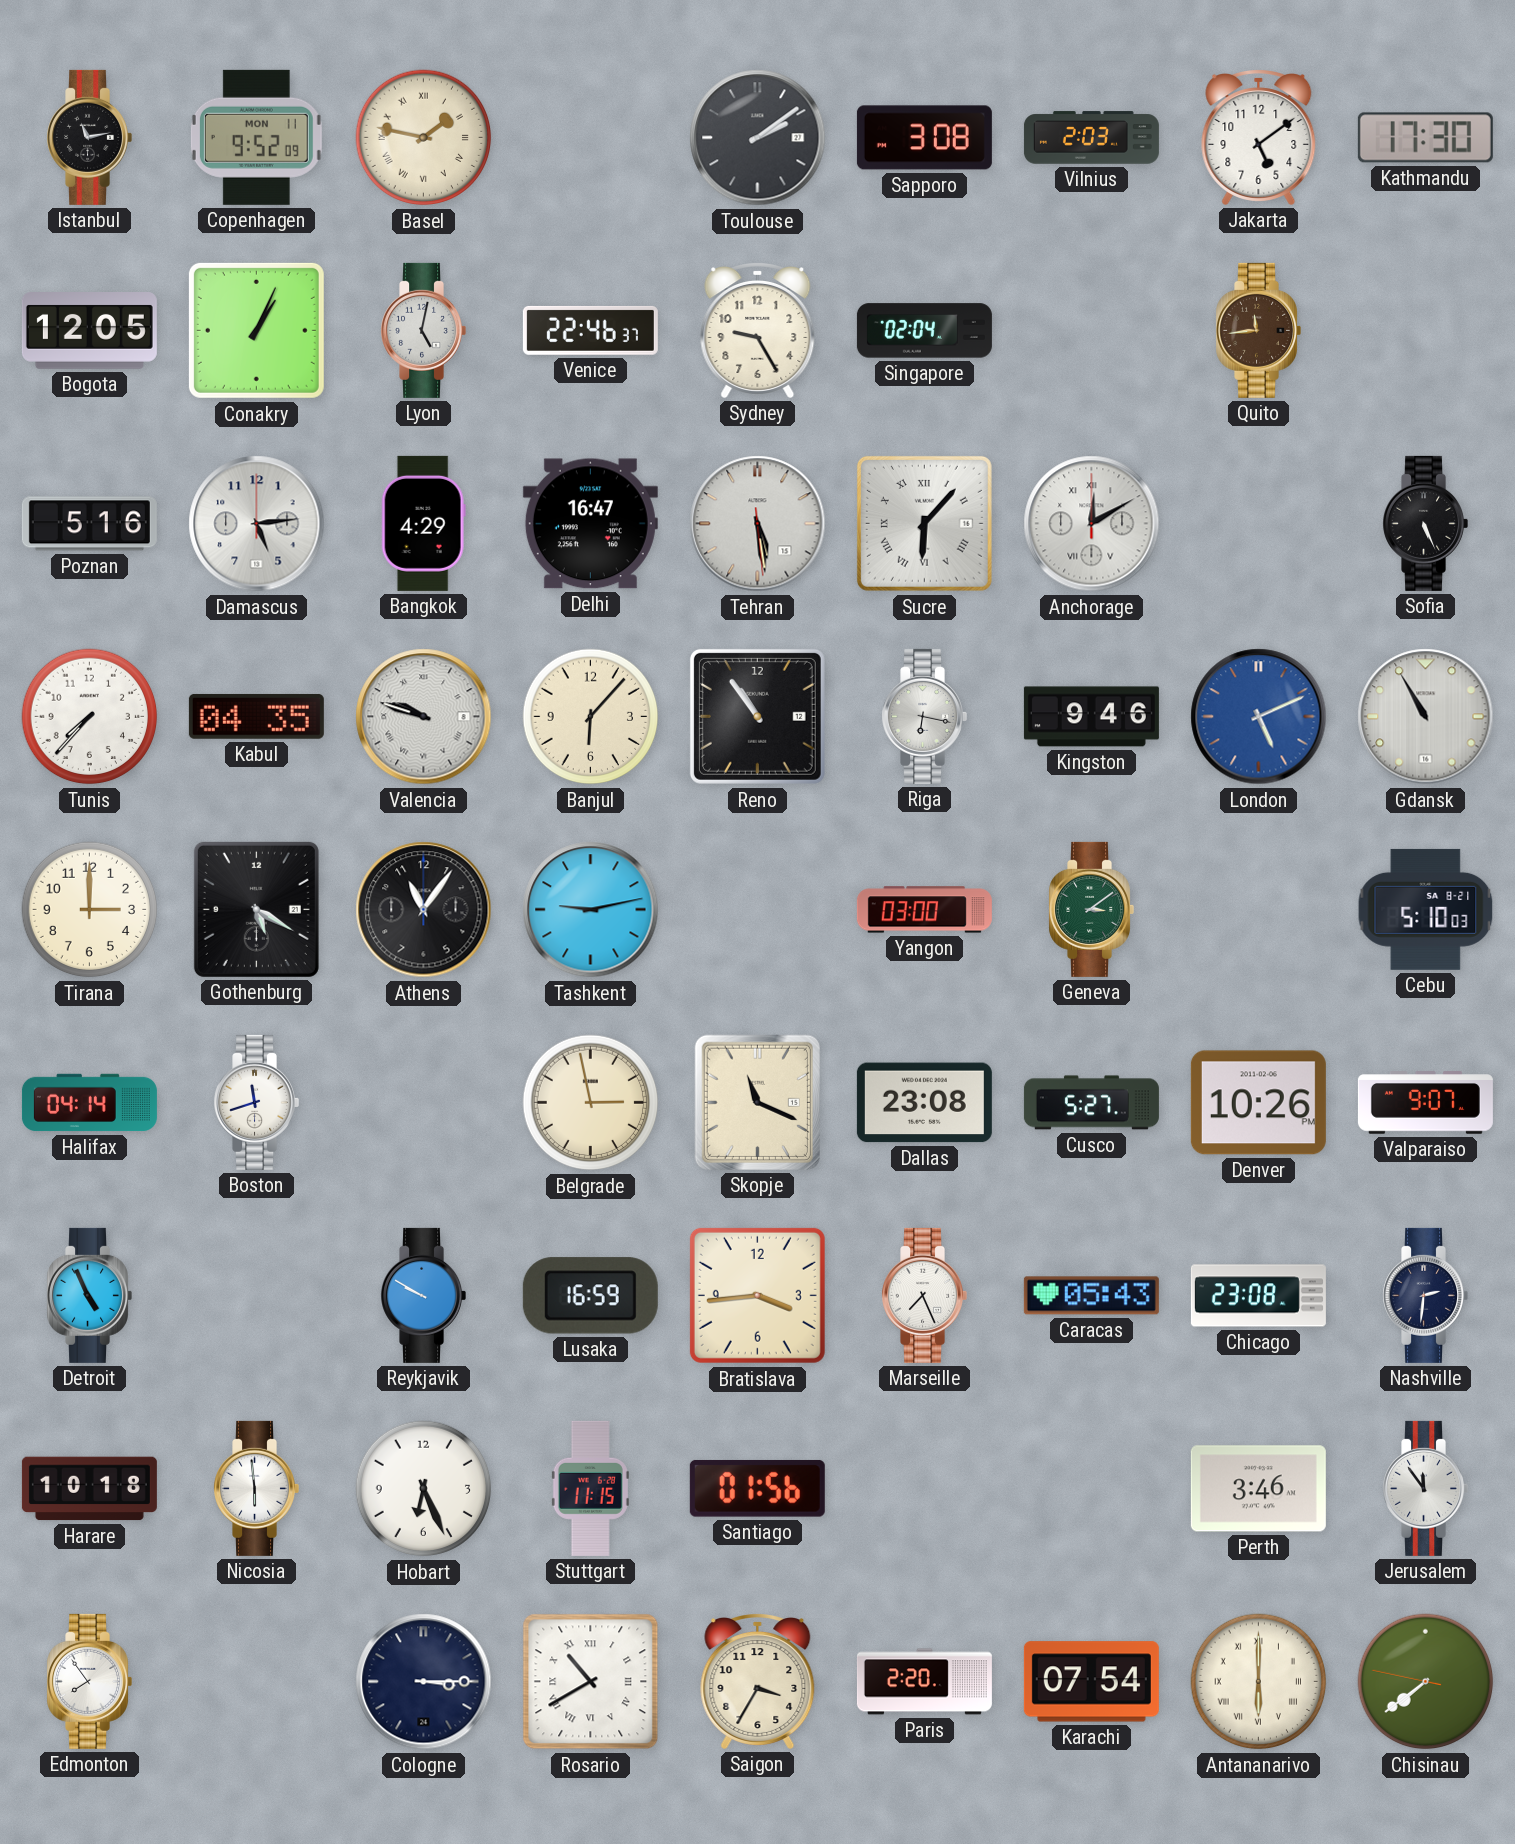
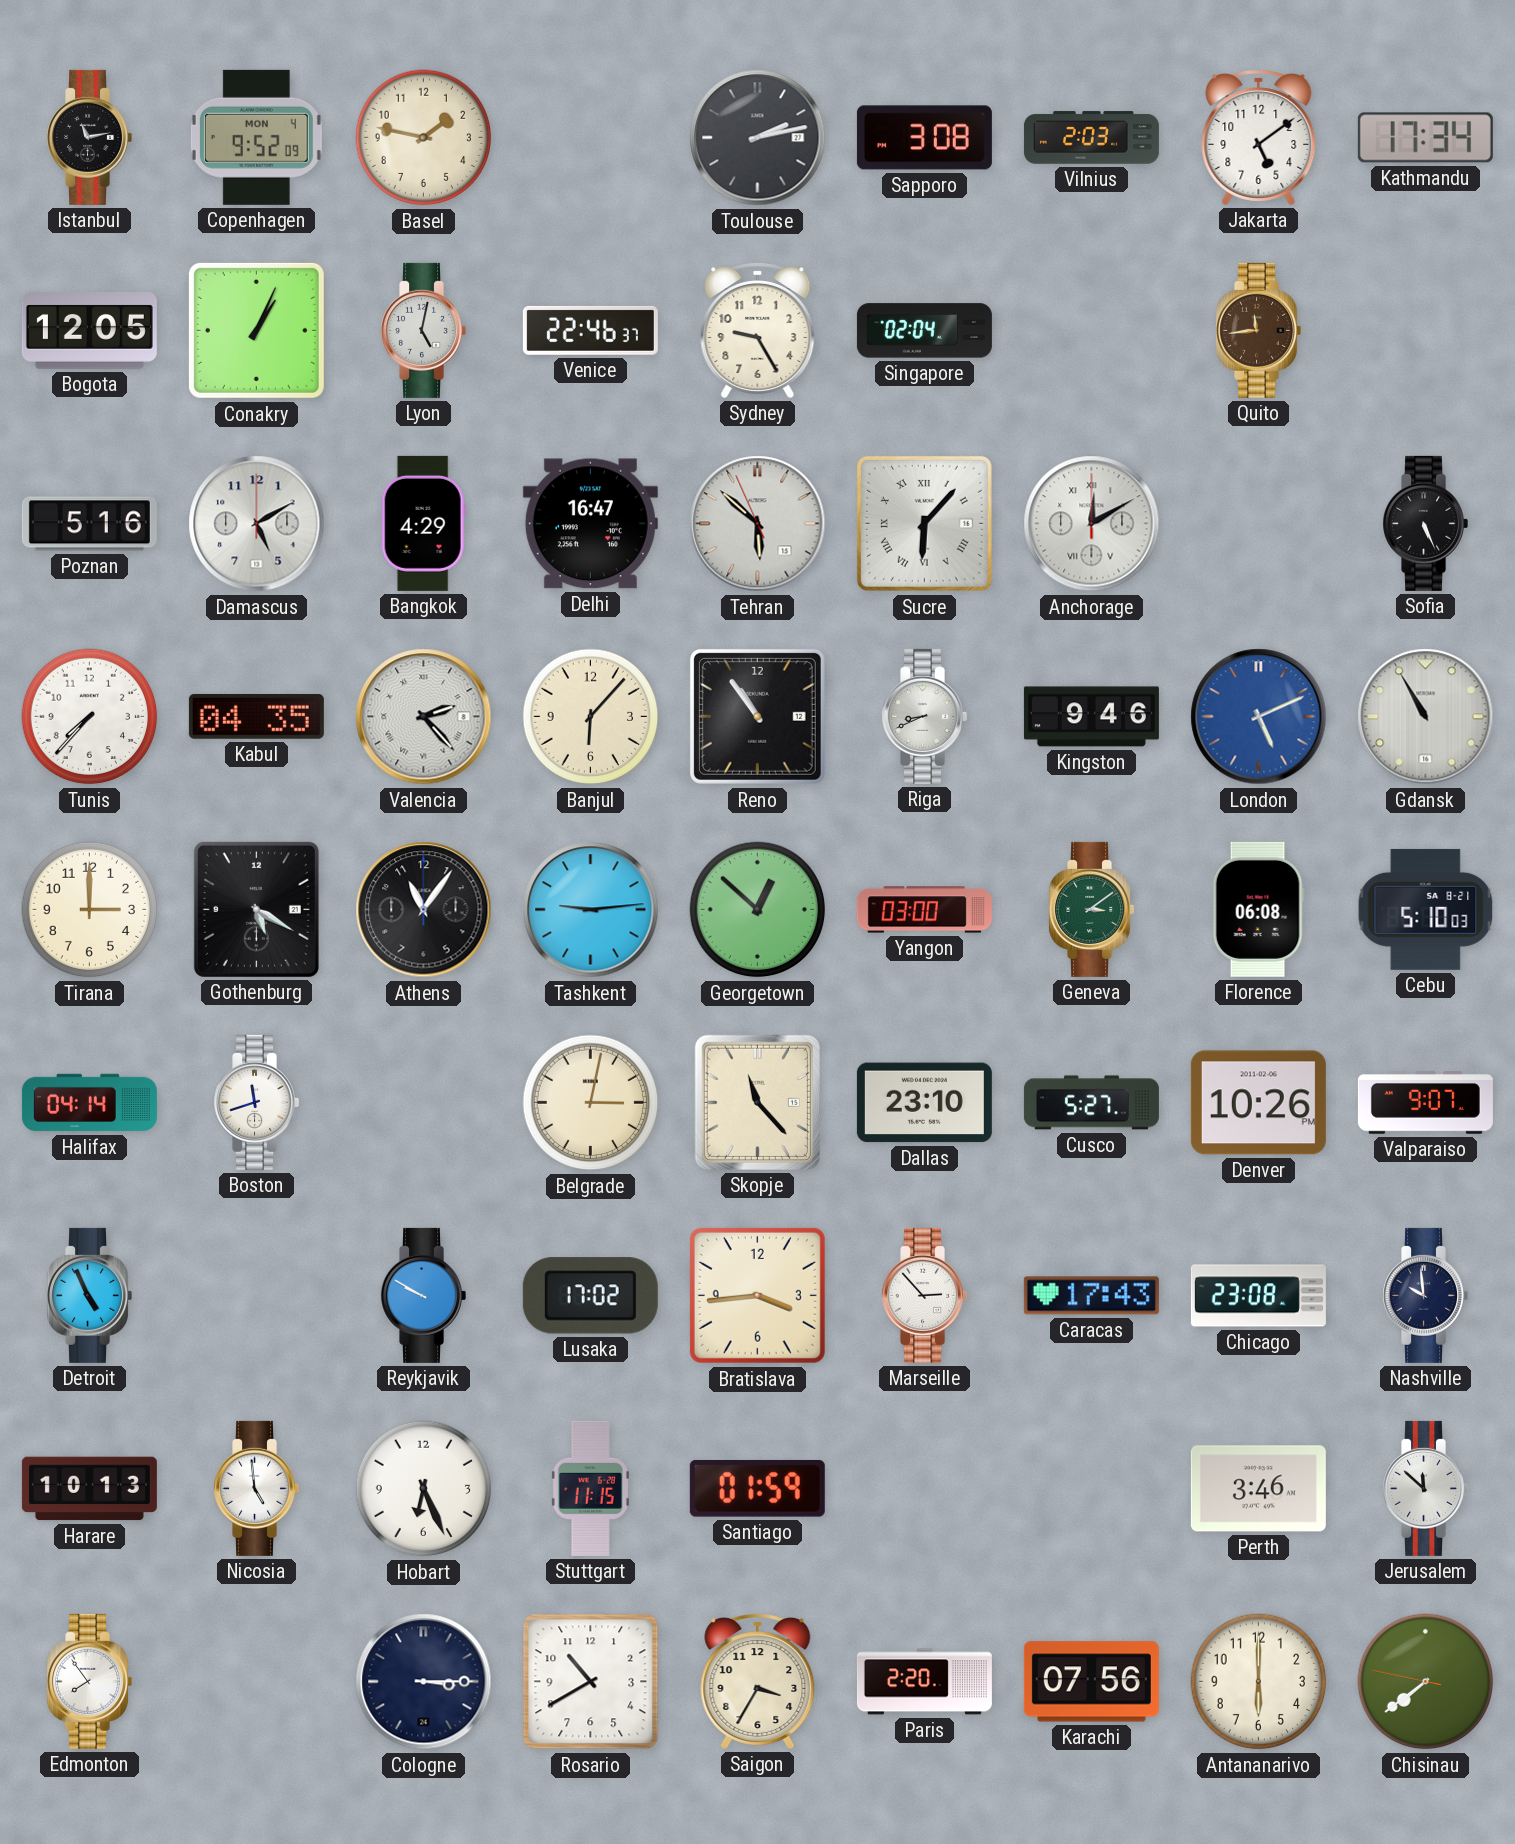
Copenhagen date: MON 11 -> MON 4 (256, 137)
Basel numerals: Roman -> Arabic (424, 138)
Toulouse: 2:09 -> 2:13 (758, 138)
Kathmandu: 17:30 -> 17:34 (1425, 138)
Damascus: 5:14 -> 5:10 (257, 524)
Tehran: 5:28 -> 5:51 (758, 524)
Valencia: 9:48 -> 2:23 (424, 717)
Riga: 6:17 -> 8:41 (924, 716)
Tashkent: 9:13 -> 9:14 (591, 910)
Georgetown: none -> 12:52 (758, 910)
Florence: none -> 06:08 (1258, 909)
Belgrade: 2:58 -> 3:02 (591, 1103)
Skopje: 11:19 -> 11:23 (757, 1102)
Dallas: 23:08 -> 23:10 (924, 1103)
Lusaka: 16:59 -> 17:02 (590, 1296)
Marseille: 7:26 -> 2:53 (924, 1295)
Caracas: 05:43 -> 17:43 (1091, 1296)
Nashville: 2:31 -> 9:59 (1425, 1295)
Harare: 10:18 -> 10:13 (89, 1489)
Nicosia: 5:59 -> 4:59 (256, 1488)
Santiago: 01:56 -> 01:59 (757, 1488)
Jerusalem: 11:54 -> 11:52 (1425, 1488)
Rosario numerals: Roman -> Arabic (591, 1682)
Karachi: 07:54 -> 07:56 (1091, 1682)
Antananarivo numerals: Roman -> Arabic (1259, 1682)
